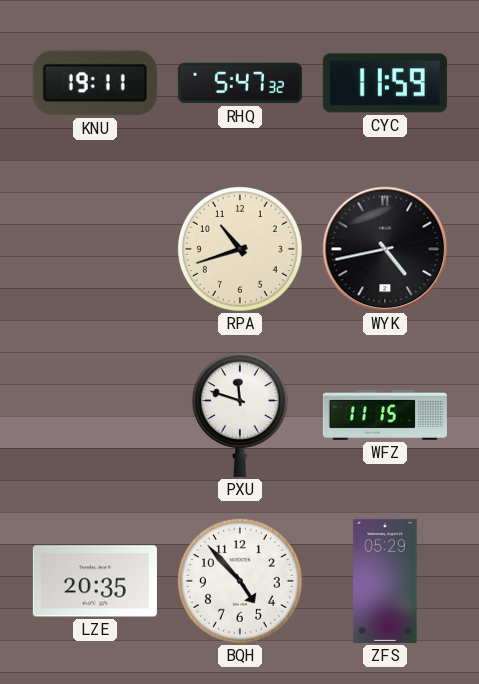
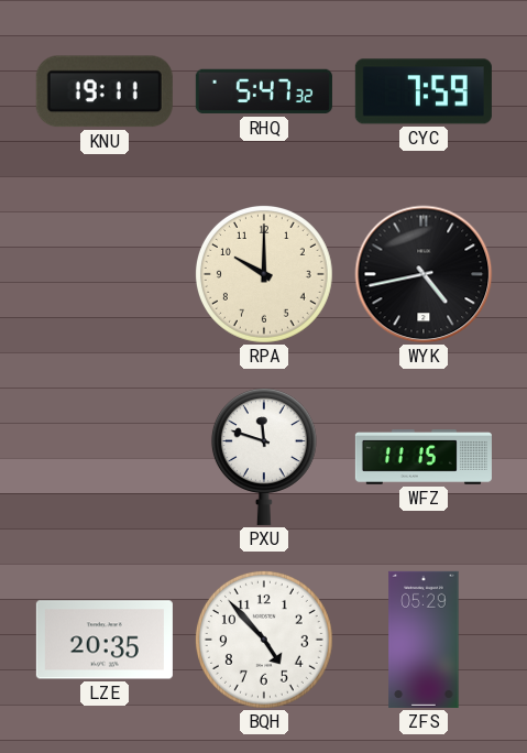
CYC: 11:59 -> 7:59 (424, 91)
RPA: 10:42 -> 10:00 (264, 274)
